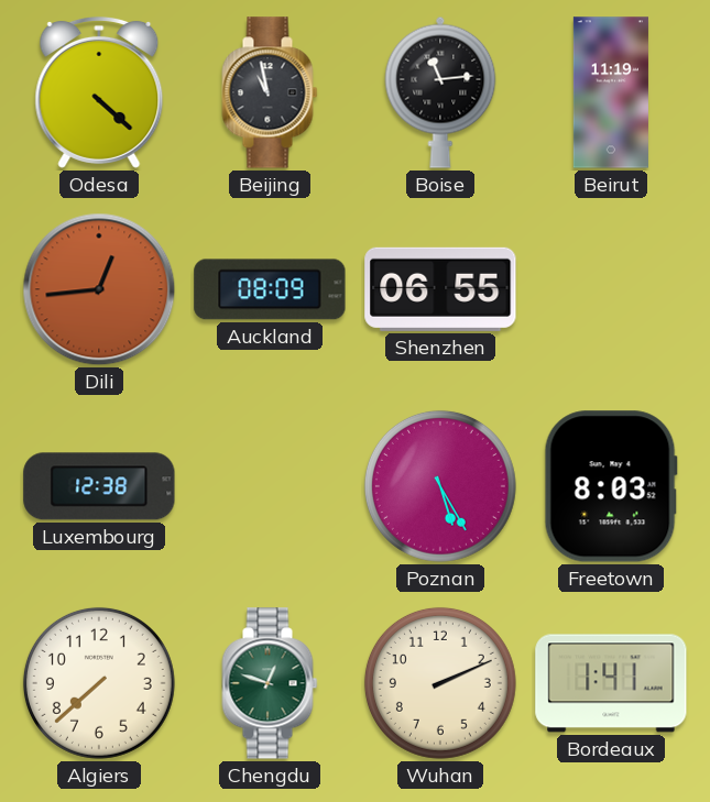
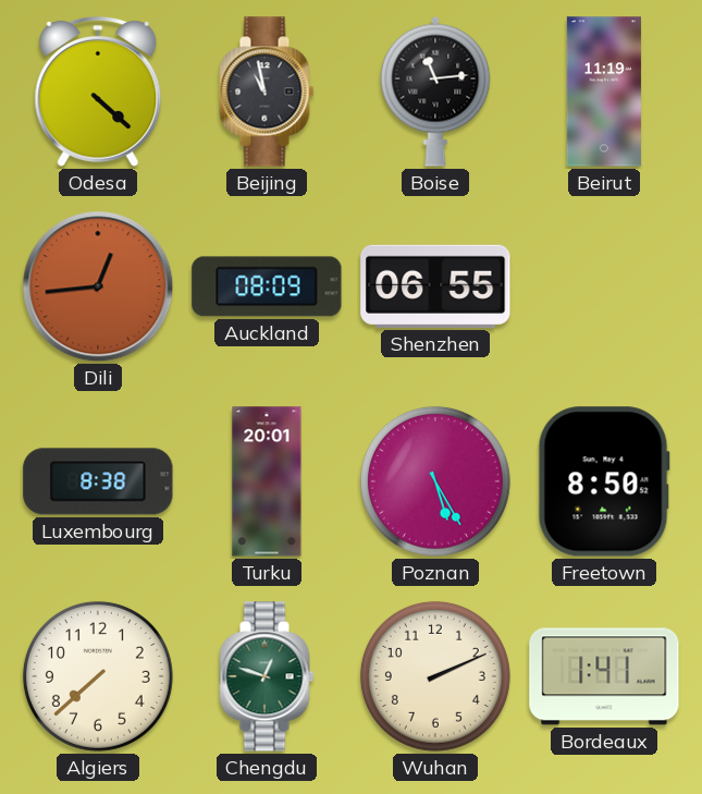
Luxembourg: 12:38 -> 8:38 (98, 481)
Turku: none -> 20:01 (267, 481)
Freetown: 8:03 -> 8:50 (604, 481)
